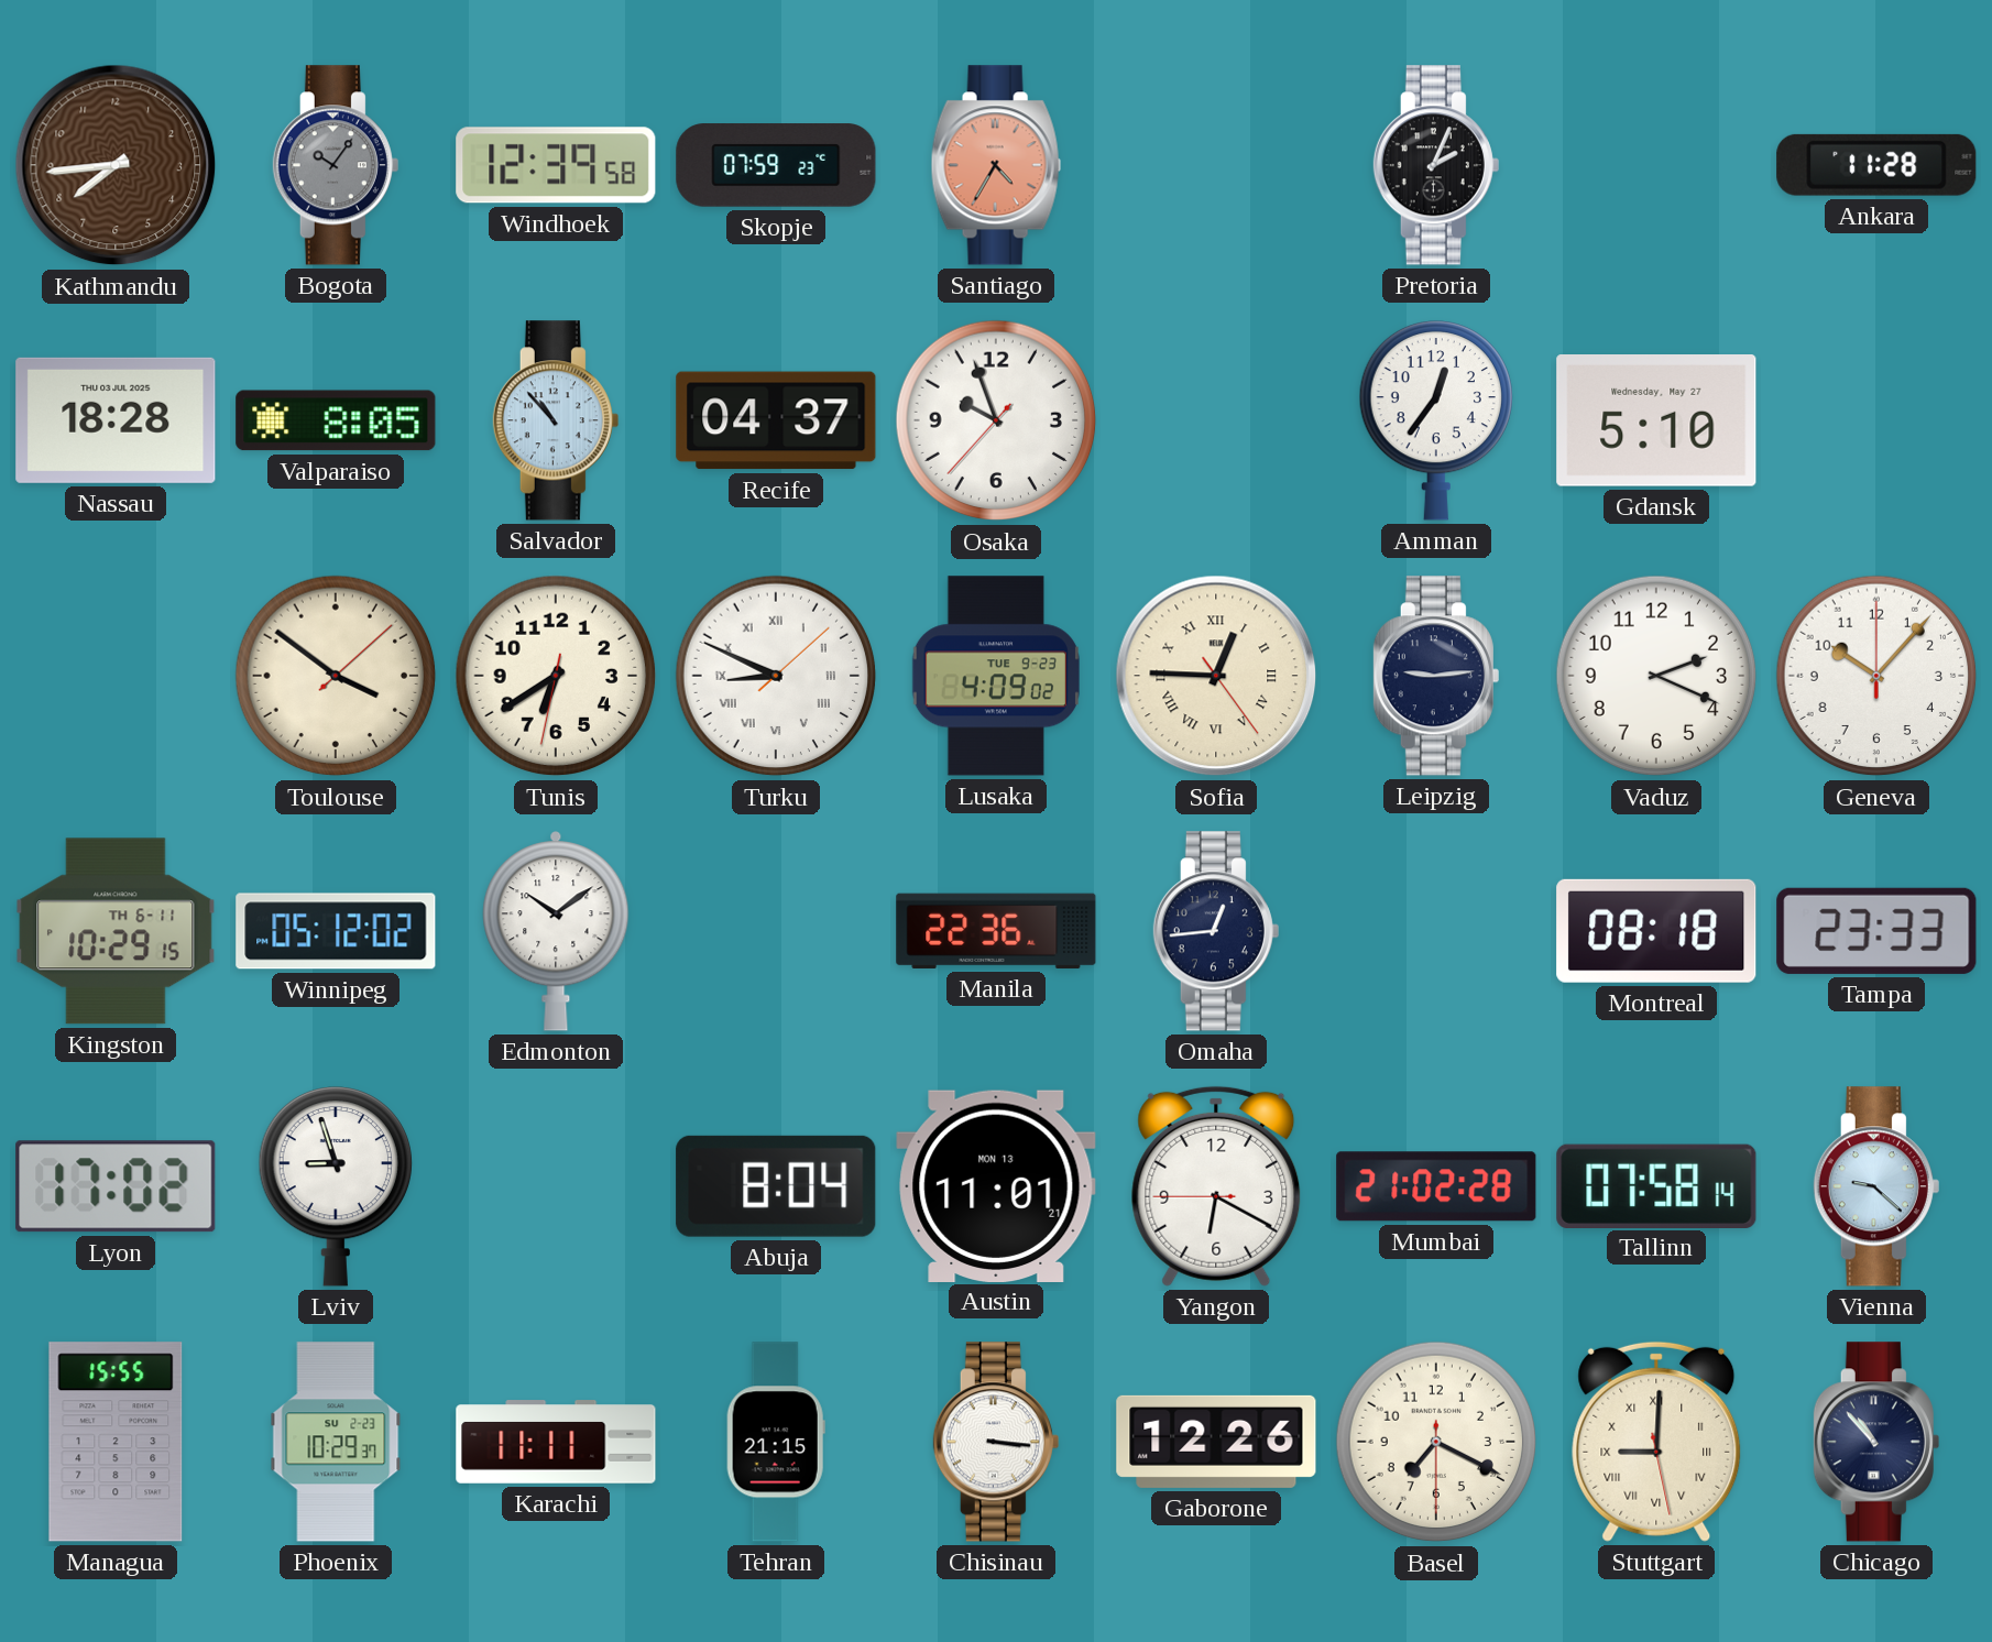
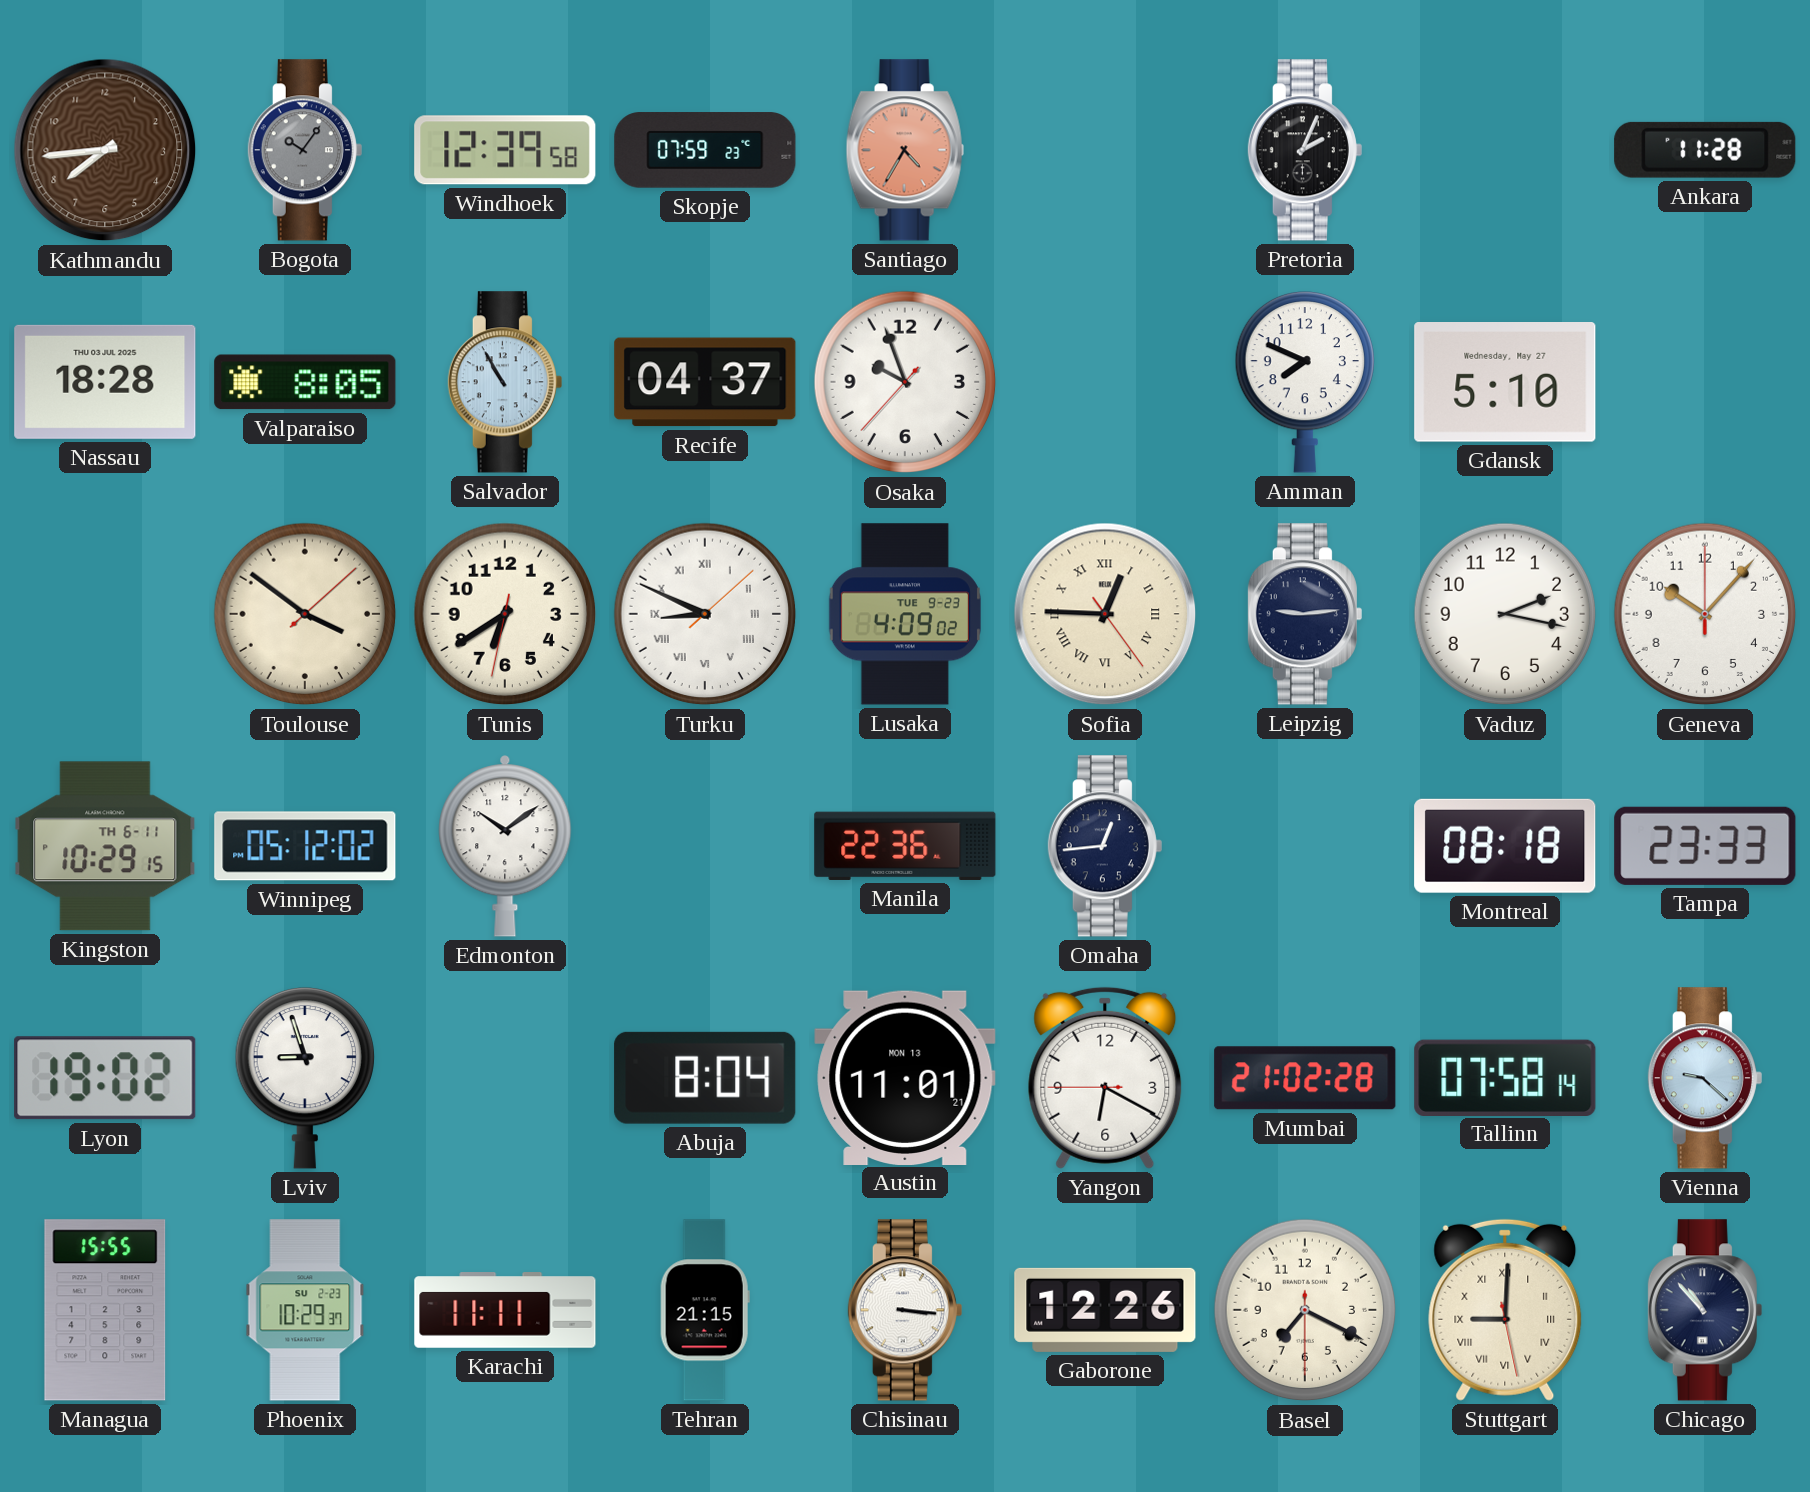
Salvador: 10:53 -> 10:55 (505, 382)
Amman: 12:36 -> 7:49 (1304, 382)
Vaduz: 2:19 -> 2:17 (1505, 614)
Lyon: 17:02 -> 19:02 (105, 1078)
